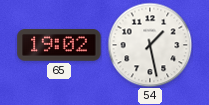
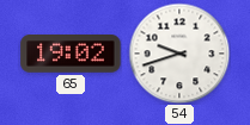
54: 1:28 -> 9:42 (179, 54)
